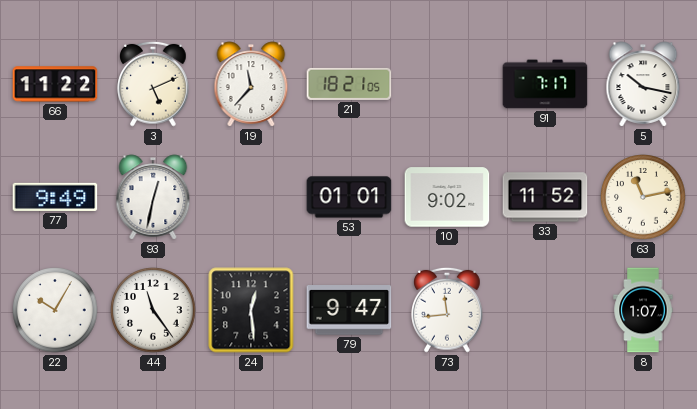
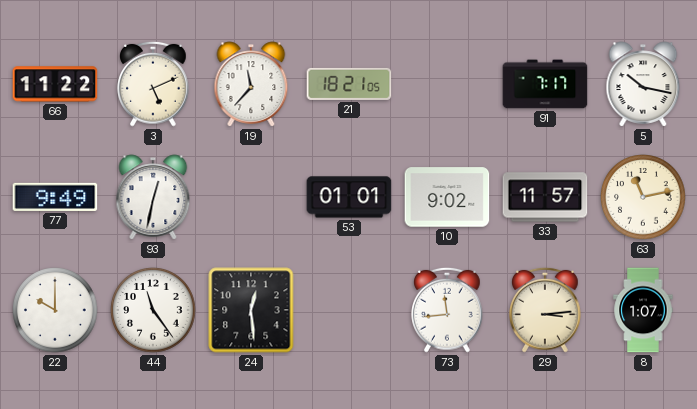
33: 11:52 -> 11:57 (545, 197)
22: 10:05 -> 10:00 (55, 310)
79: 9:47 -> none (349, 311)
29: none -> 3:14 (545, 310)
